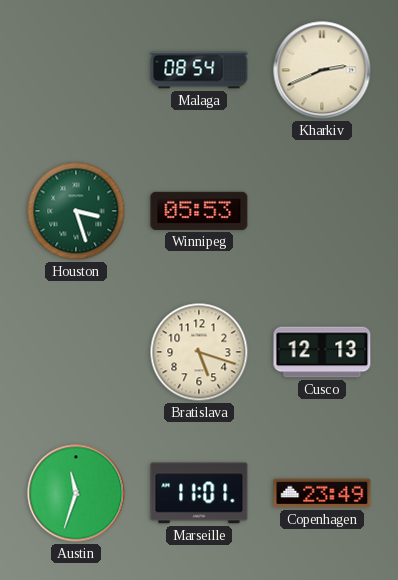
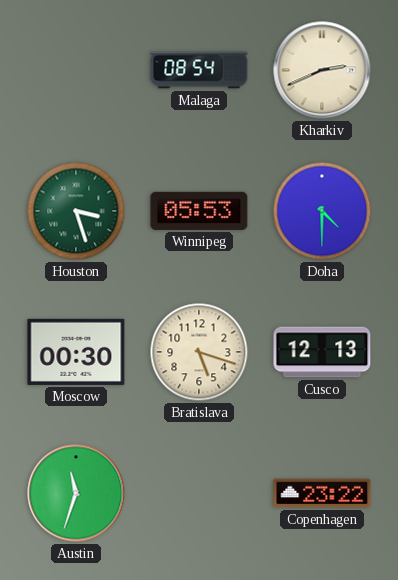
Doha: none -> 4:30 (322, 211)
Moscow: none -> 00:30 (76, 352)
Marseille: 11:01 -> none (199, 493)
Copenhagen: 23:49 -> 23:22 (322, 493)
